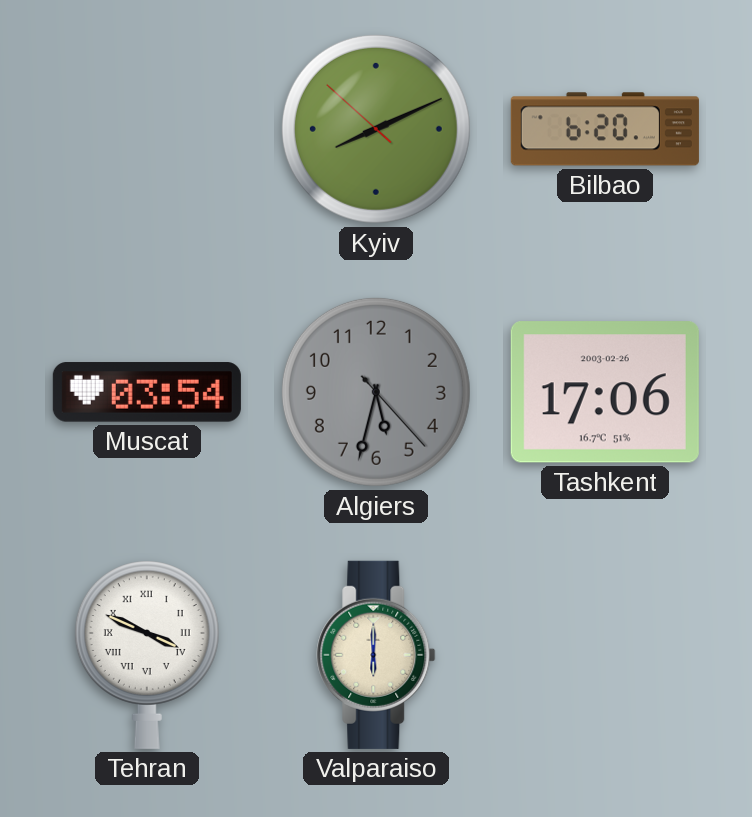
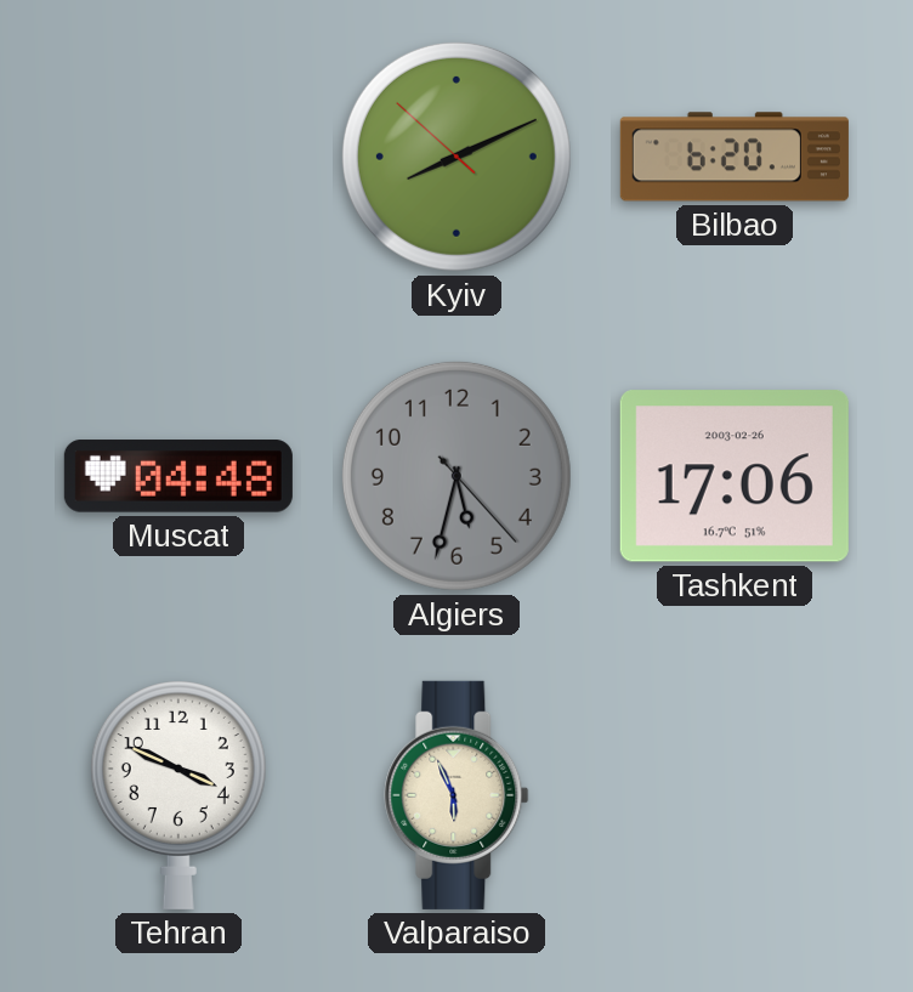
Muscat: 03:54 -> 04:48 (178, 476)
Tehran numerals: Roman -> Arabic (178, 795)
Valparaiso: 6:00 -> 5:56 (456, 795)
